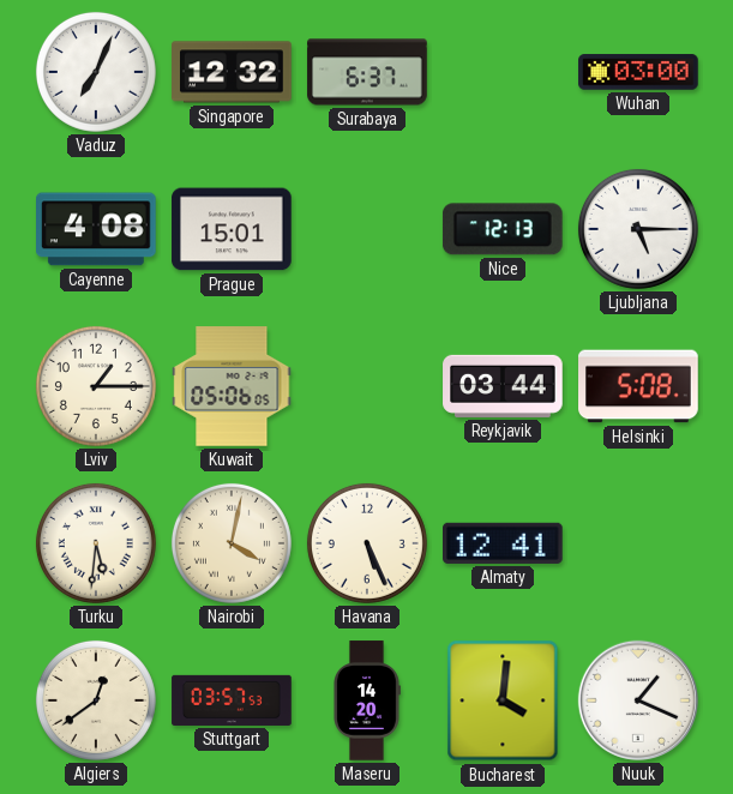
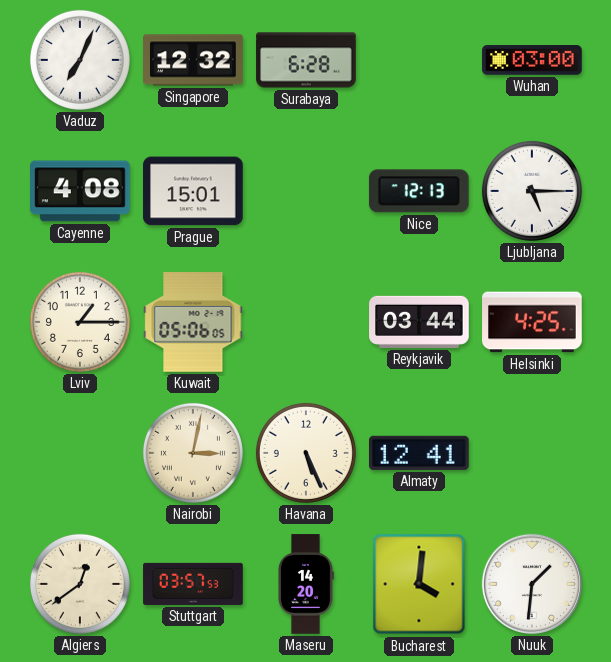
Surabaya: 6:37 -> 6:28 (306, 60)
Helsinki: 5:08 -> 4:25 (532, 322)
Turku: 5:31 -> none (96, 543)
Nairobi: 4:02 -> 3:02 (193, 453)
Nuuk: 1:19 -> 1:31 (532, 584)
